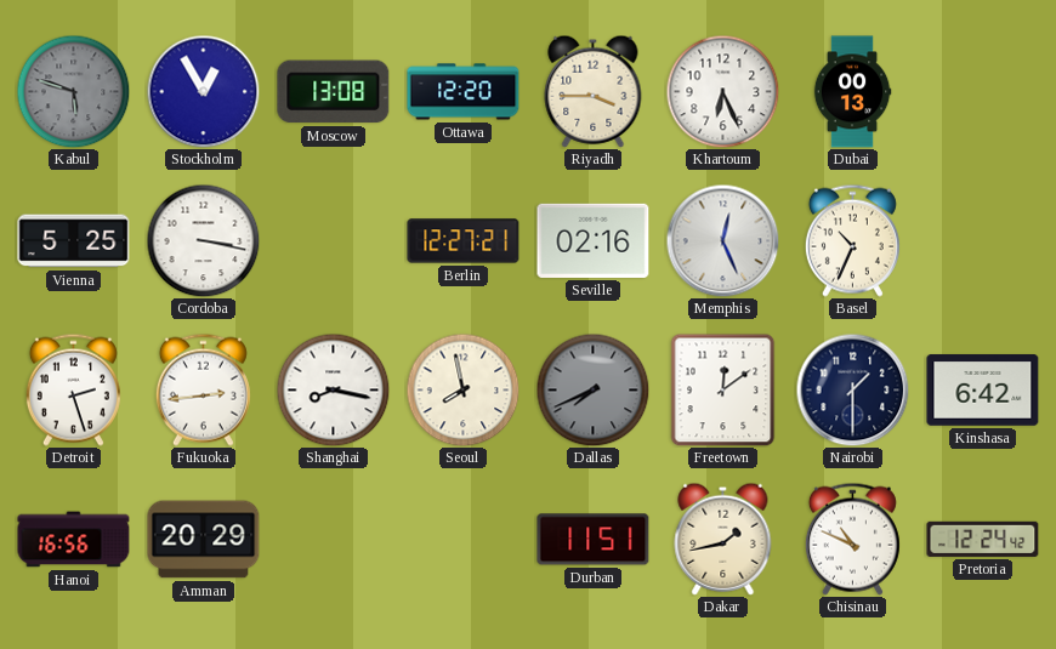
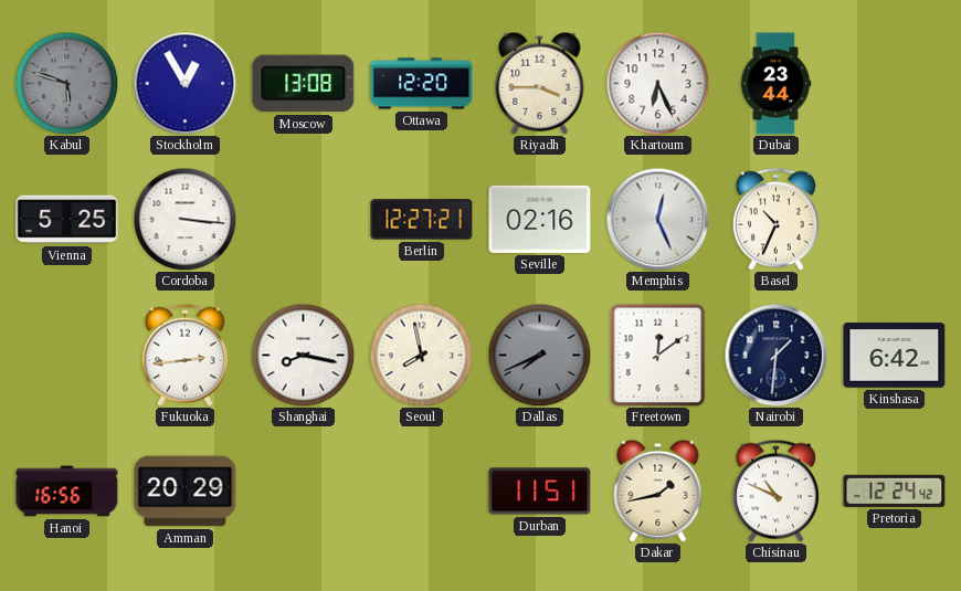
Dubai: 00:13 -> 23:44 (775, 84)
Cordoba: 3:17 -> 3:16 (184, 219)
Detroit: 2:27 -> none (73, 389)
Nairobi: 1:30 -> 1:31 (775, 355)
